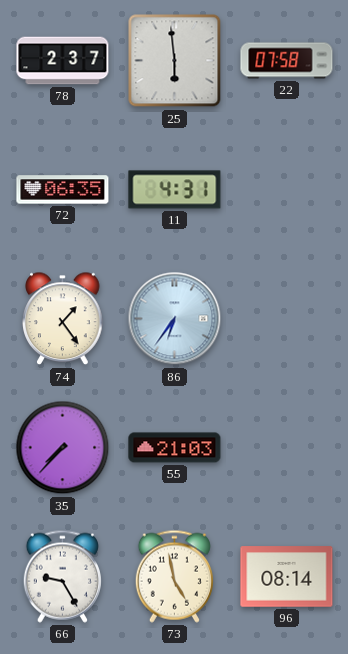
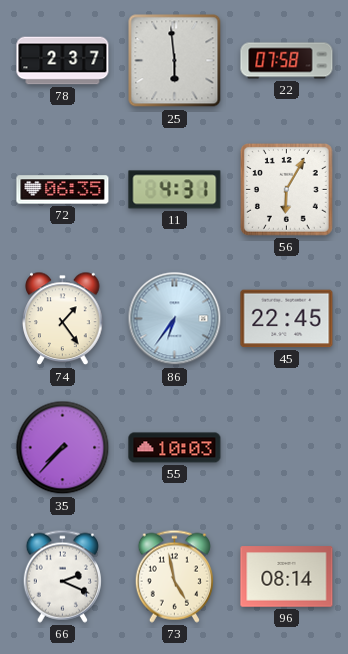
56: none -> 6:05 (287, 190)
45: none -> 22:45 (287, 319)
55: 21:03 -> 10:03 (175, 448)
66: 9:25 -> 2:19 (62, 576)
